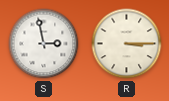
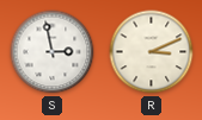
R: 3:15 -> 3:11 (152, 52)
